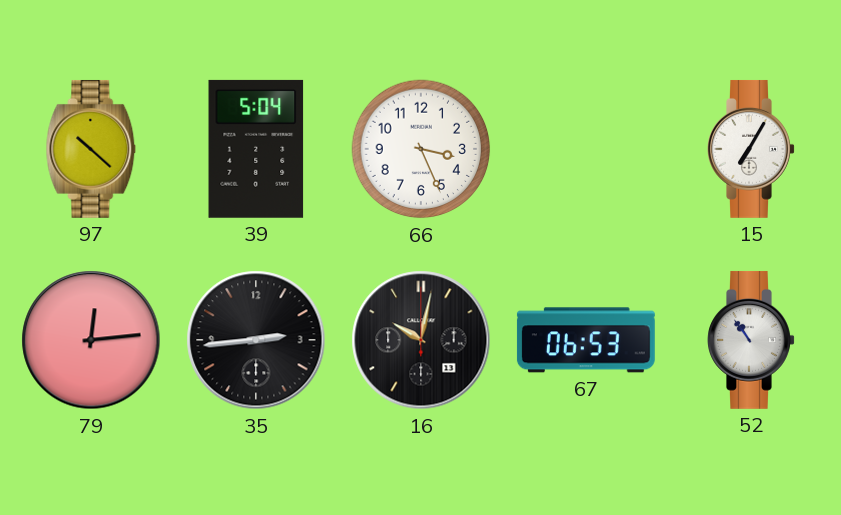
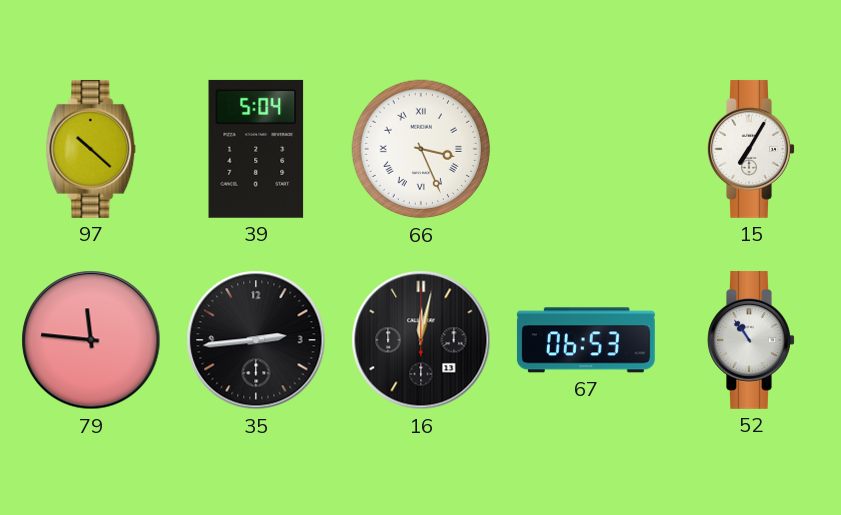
66 numerals: Arabic -> Roman (421, 149)
79: 12:14 -> 11:46 (91, 340)
16: 10:02 -> 12:02 (421, 340)
